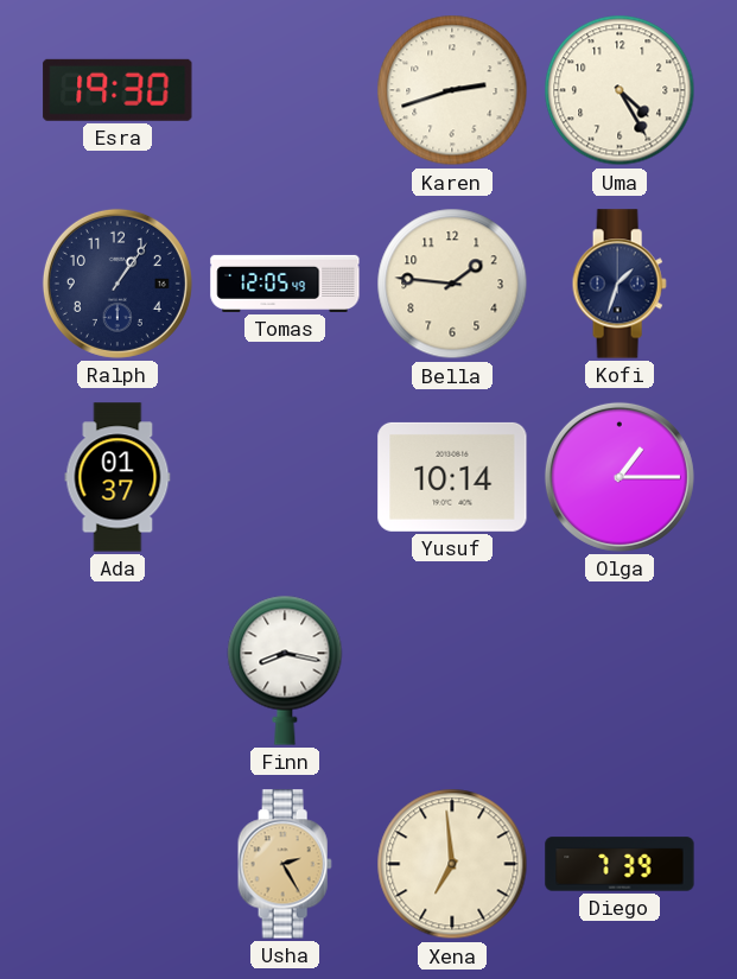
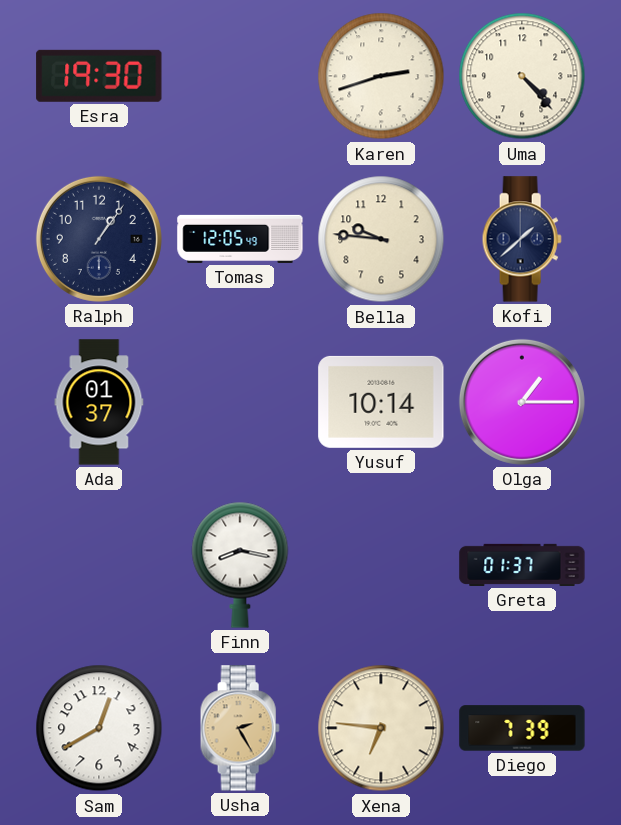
Uma: 4:25 -> 4:23 (522, 76)
Bella: 1:46 -> 9:46 (381, 239)
Kofi: 1:33 -> 1:38 (522, 239)
Greta: none -> 01:37 (522, 565)
Sam: none -> 12:40 (99, 728)
Xena: 6:59 -> 6:46 (381, 728)
